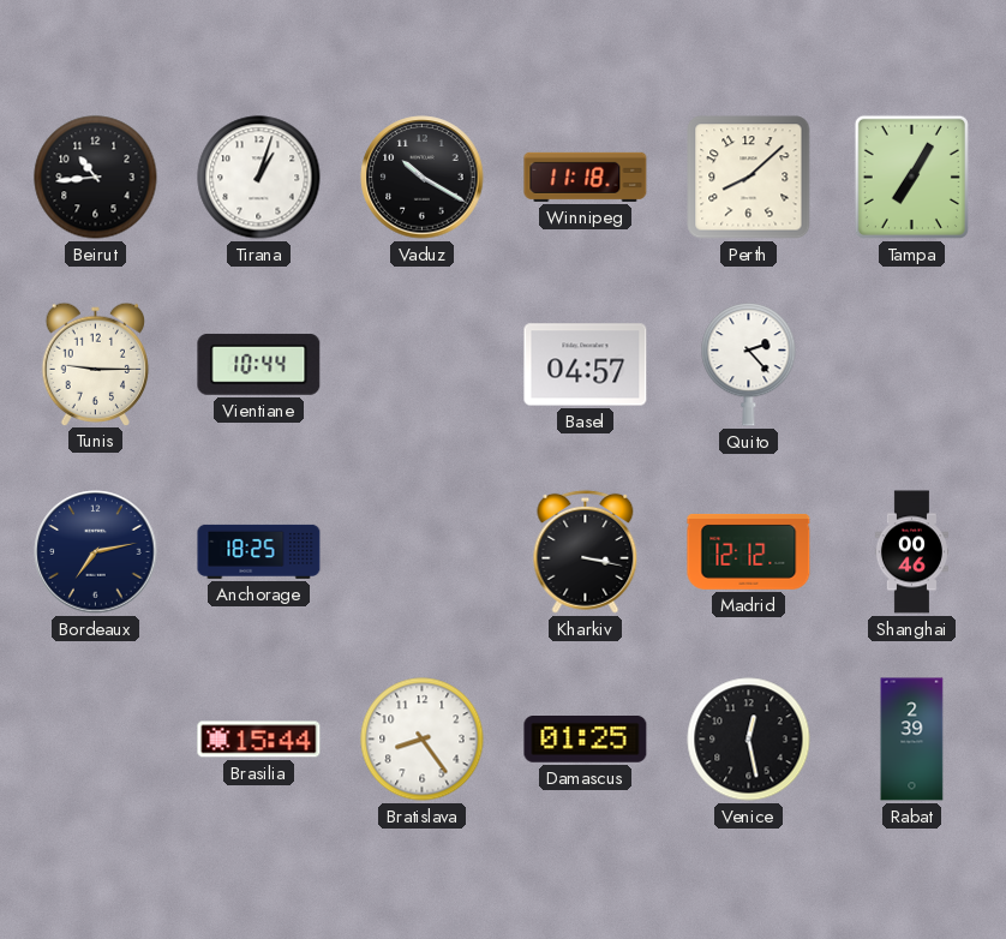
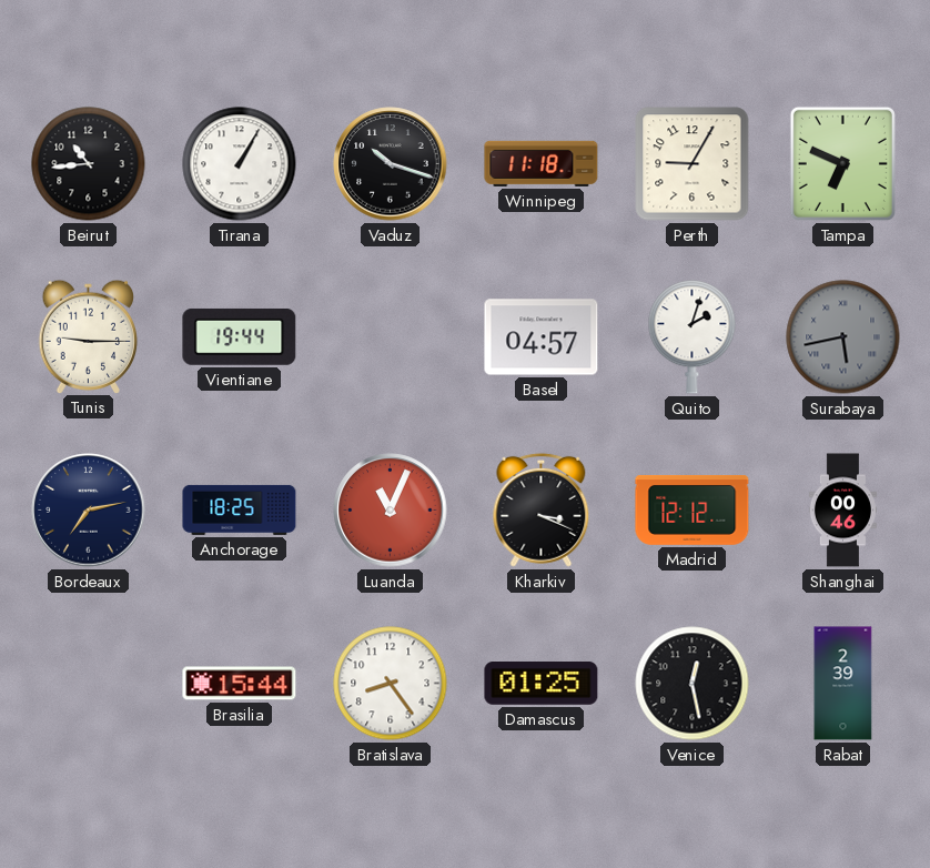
Tirana: 1:03 -> 1:05 (240, 164)
Vaduz: 10:20 -> 10:18 (391, 164)
Perth: 8:08 -> 9:05 (693, 164)
Tampa: 7:05 -> 6:49 (842, 163)
Vientiane: 10:44 -> 19:44 (240, 336)
Quito: 2:23 -> 2:03 (693, 337)
Surabaya: none -> 5:43 (843, 337)
Luanda: none -> 11:04 (391, 511)
Kharkiv: 3:17 -> 3:19 (542, 509)
